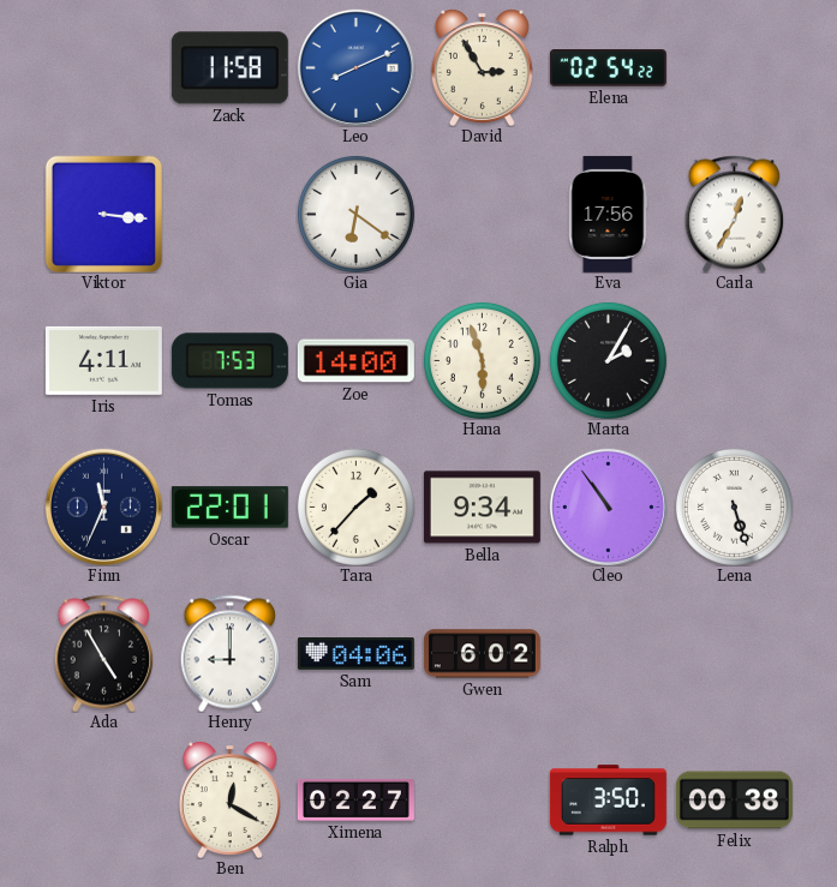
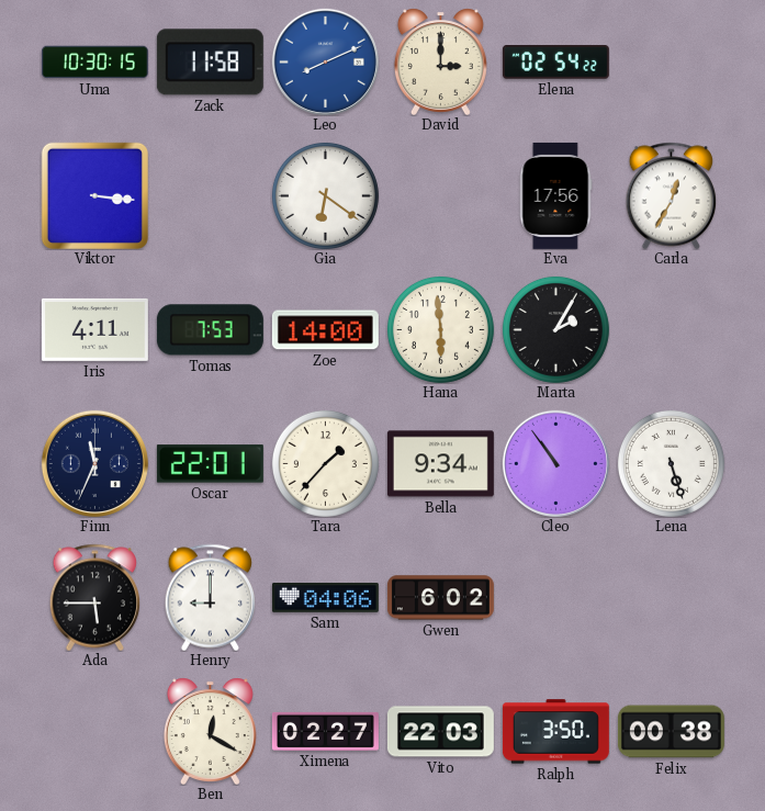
Uma: none -> 10:30 (94, 63)
David: 2:55 -> 3:00 (440, 61)
Hana: 5:57 -> 5:59 (440, 329)
Ada: 4:55 -> 5:45 (95, 597)
Vito: none -> 22:03 (440, 732)
